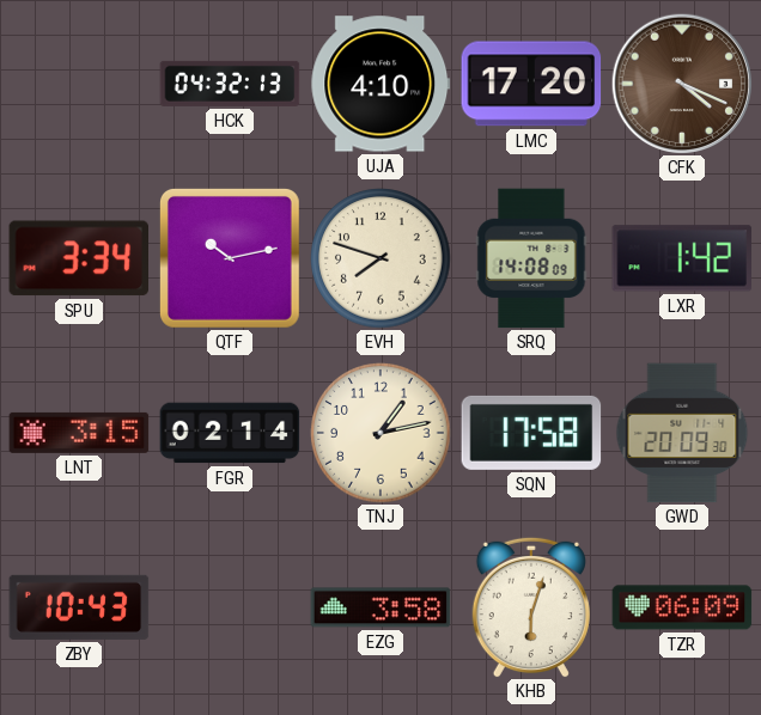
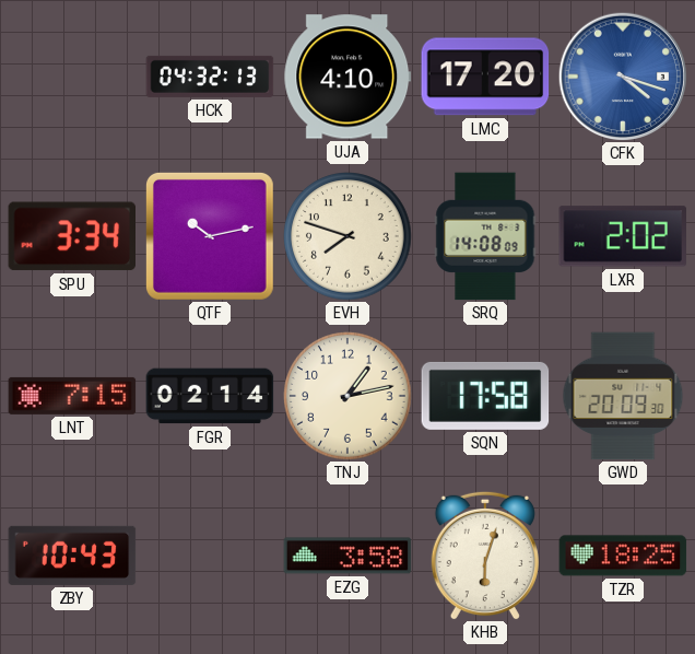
CFK: 4:19 -> 4:18 (622, 75)
CFK dial: brown -> blue (622, 75)
LXR: 1:42 -> 2:02 (623, 236)
LNT: 3:15 -> 7:15 (72, 396)
TZR: 06:09 -> 18:25 (623, 556)
